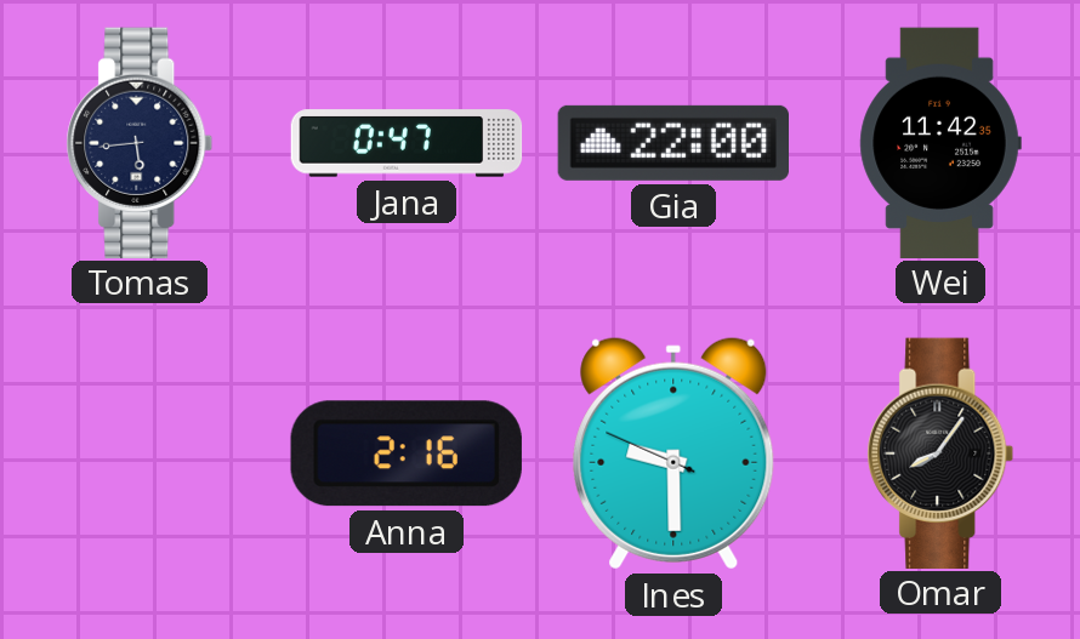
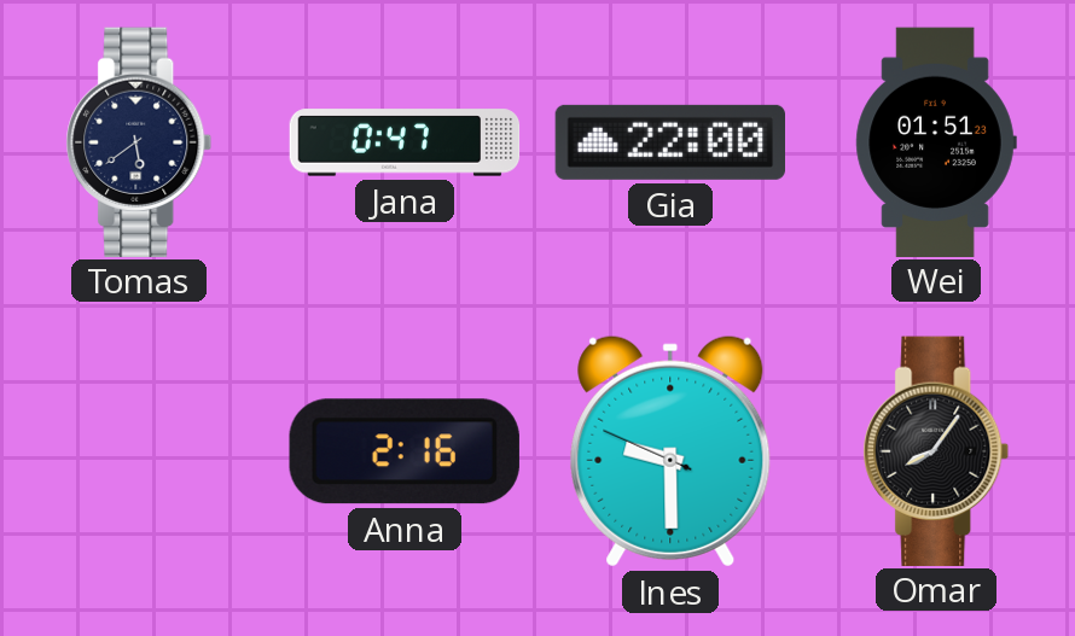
Tomas: 5:44 -> 5:39 (139, 141)
Wei: 11:42 -> 01:51 (936, 141)
